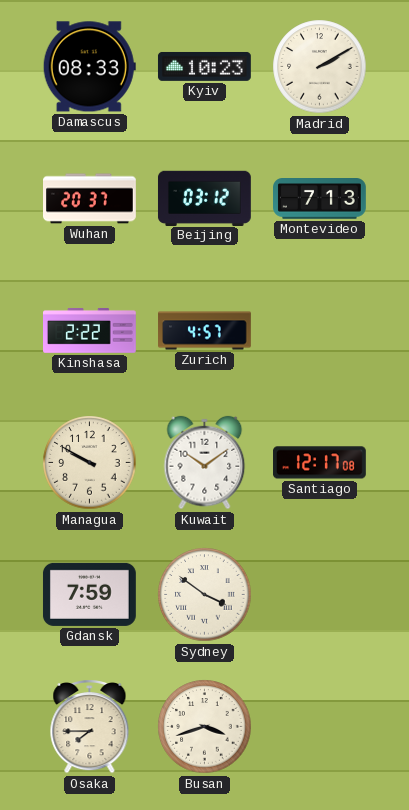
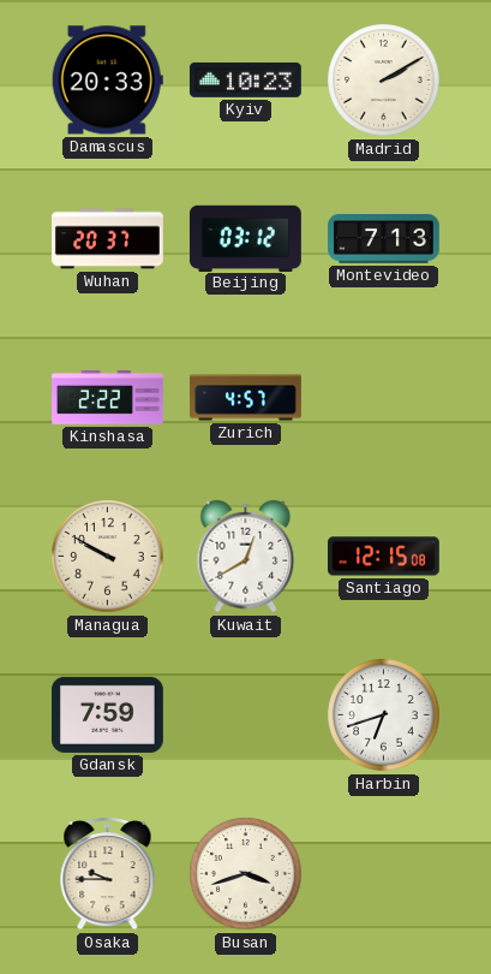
Damascus: 08:33 -> 20:33 (107, 81)
Kuwait: 10:09 -> 12:40 (246, 557)
Santiago: 12:17 -> 12:15 (384, 557)
Sydney: 3:51 -> none (205, 595)
Harbin: none -> 6:42 (384, 715)
Osaka: 7:45 -> 9:45 (108, 874)
